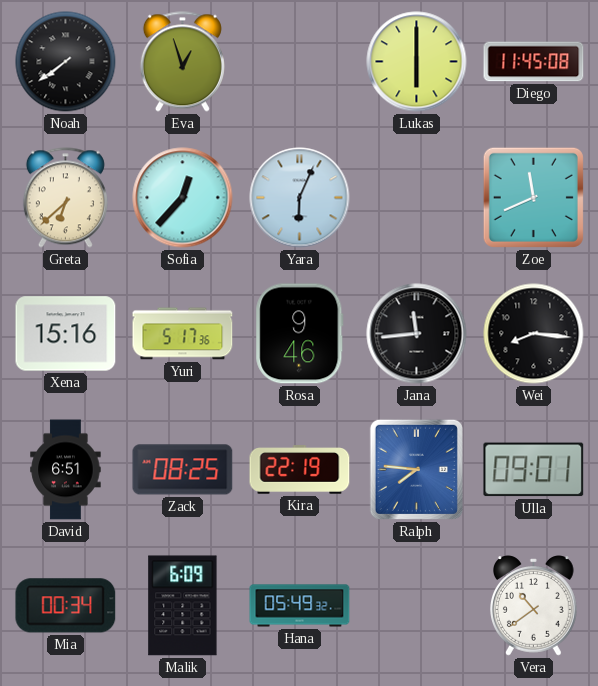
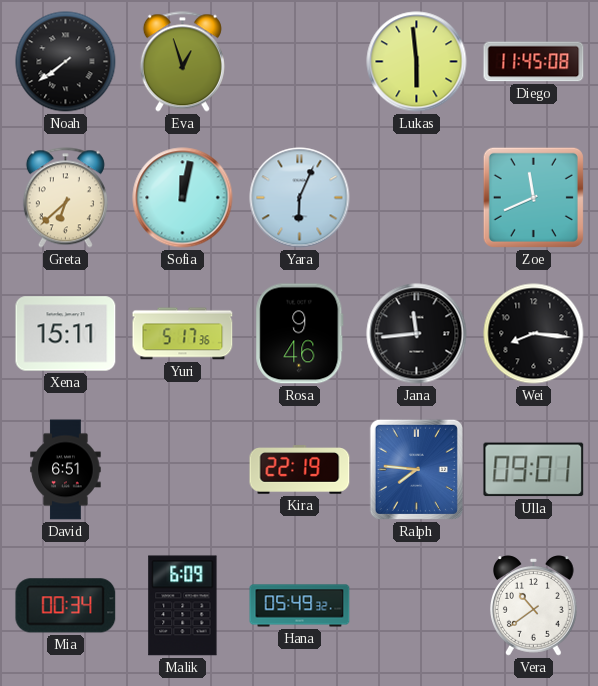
Lukas: 6:00 -> 5:59 (417, 62)
Sofia: 12:37 -> 12:02 (183, 198)
Xena: 15:16 -> 15:11 (66, 334)
Zack: 08:25 -> none (183, 470)
